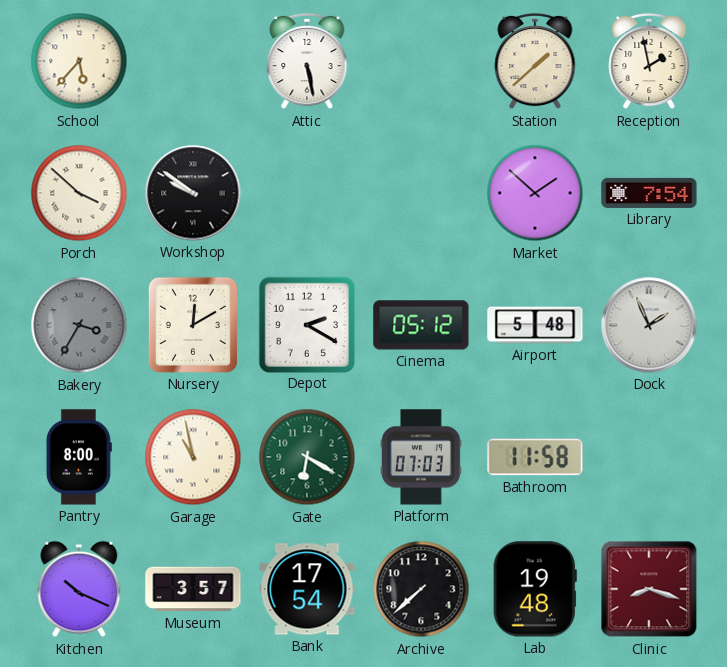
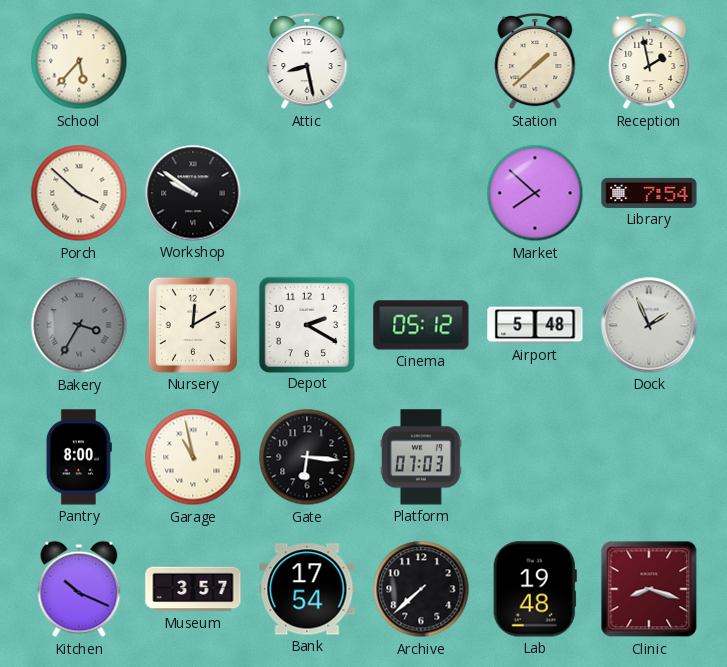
Attic: 5:28 -> 8:28 (307, 61)
Market: 1:52 -> 7:52 (535, 193)
Gate: 6:20 -> 6:16 (307, 457)
Gate dial: green -> black (307, 457)
Bathroom: 11:58 -> none (535, 457)
